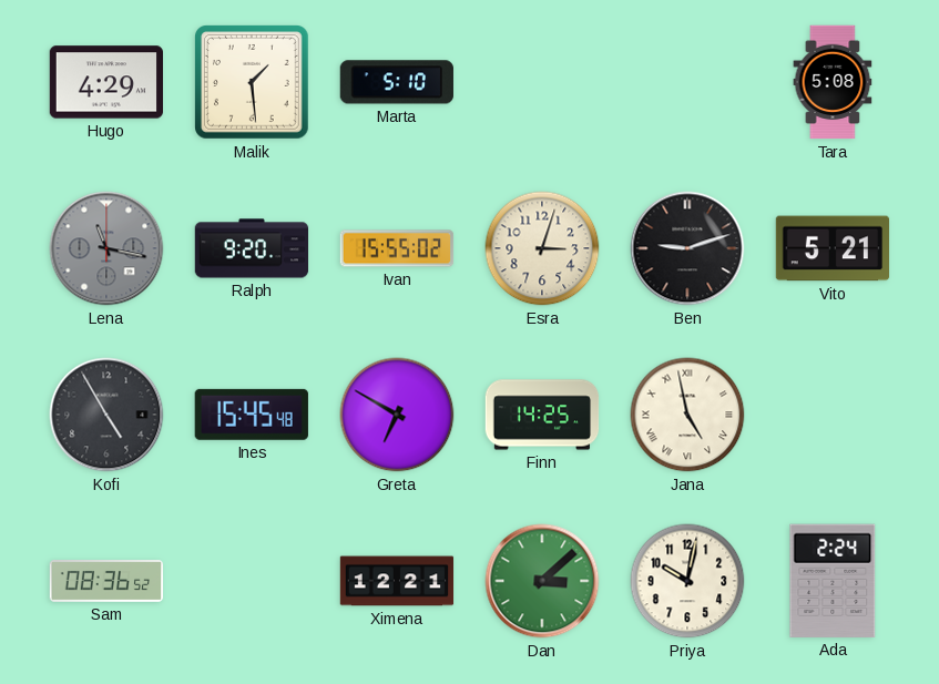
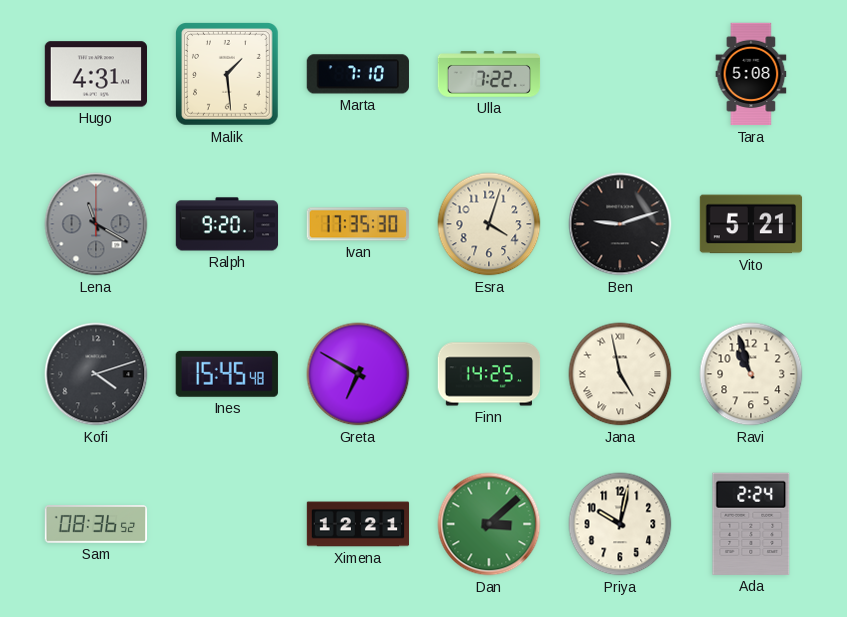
Hugo: 4:29 -> 4:31 (95, 74)
Marta: 5:10 -> 7:10 (357, 74)
Ulla: none -> 7:22 (489, 74)
Lena: 11:17 -> 11:20 (96, 224)
Ivan: 15:55 -> 17:35 (358, 224)
Esra: 3:03 -> 4:03 (489, 224)
Kofi: 4:55 -> 4:12 (96, 374)
Ravi: none -> 10:57 (751, 374)
